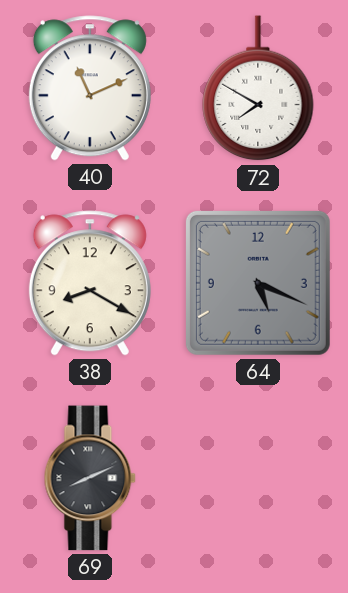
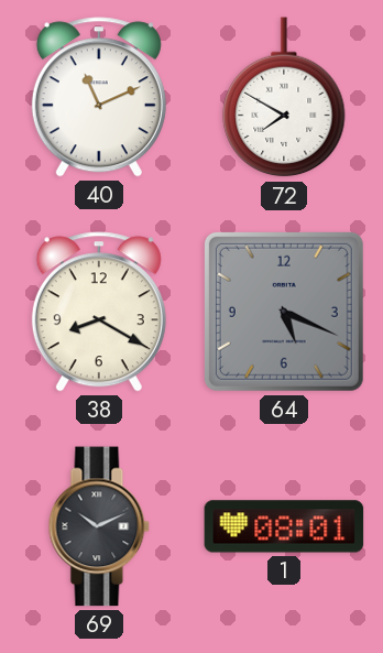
69: 8:11 -> 10:11 (99, 526)
1: none -> 08:01 (284, 526)
